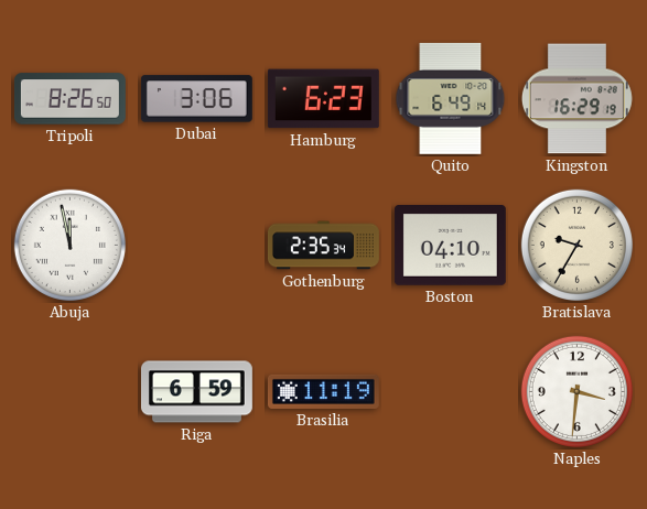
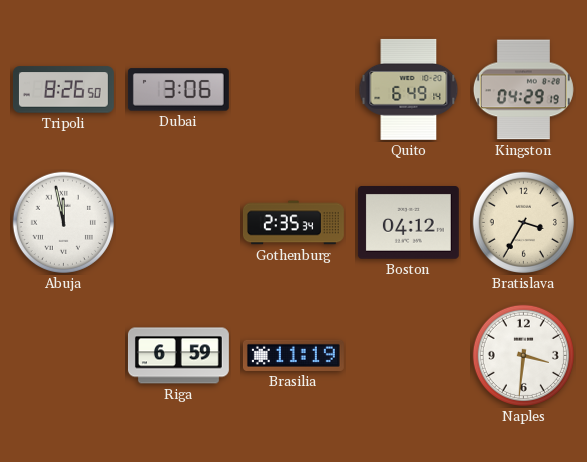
Hamburg: 6:23 -> none (323, 99)
Kingston: 16:29 -> 04:29 (523, 90)
Boston: 04:10 -> 04:12 (408, 223)
Bratislava: 9:35 -> 3:35 (523, 222)
